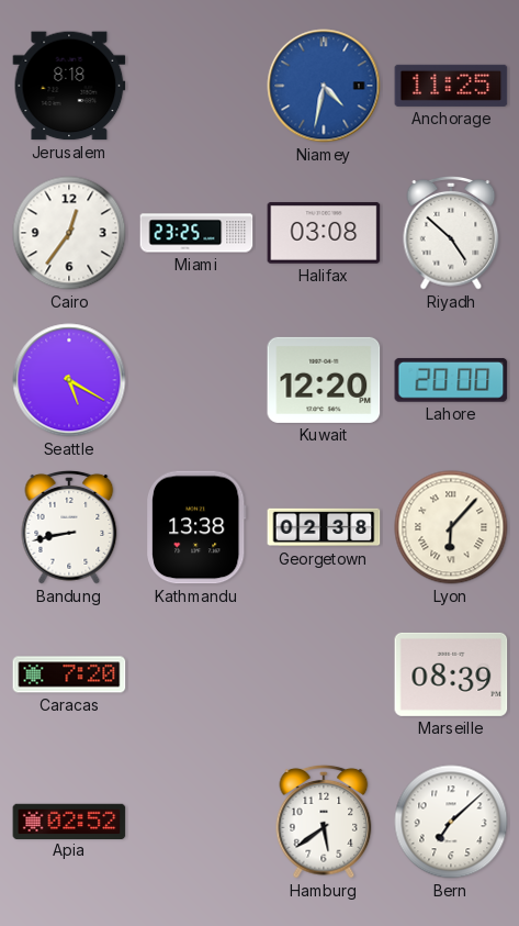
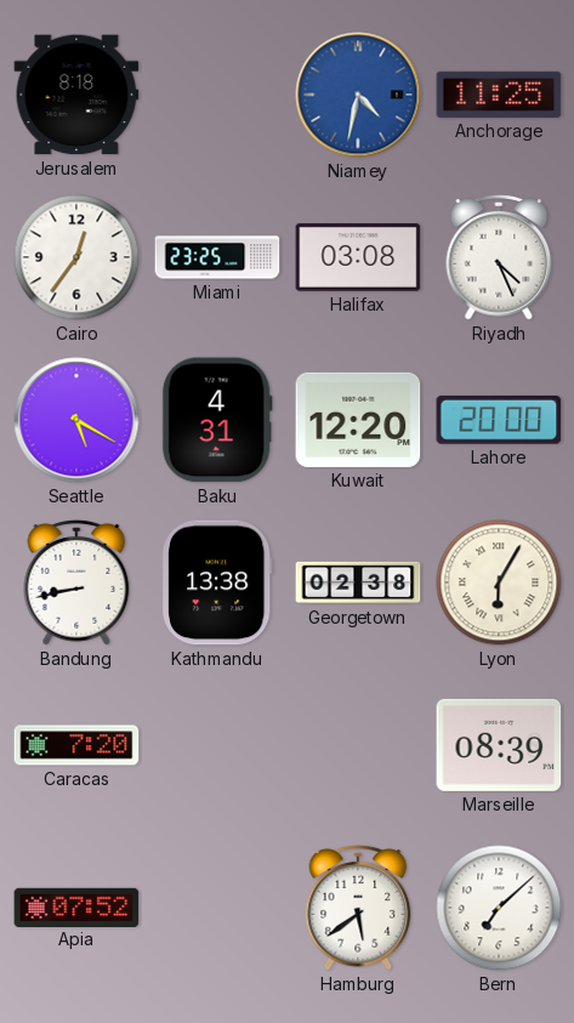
Riyadh: 4:52 -> 4:26 (499, 257)
Baku: none -> 4:31 (217, 420)
Lyon: 6:07 -> 6:05 (499, 582)
Apia: 02:52 -> 07:52 (76, 907)
